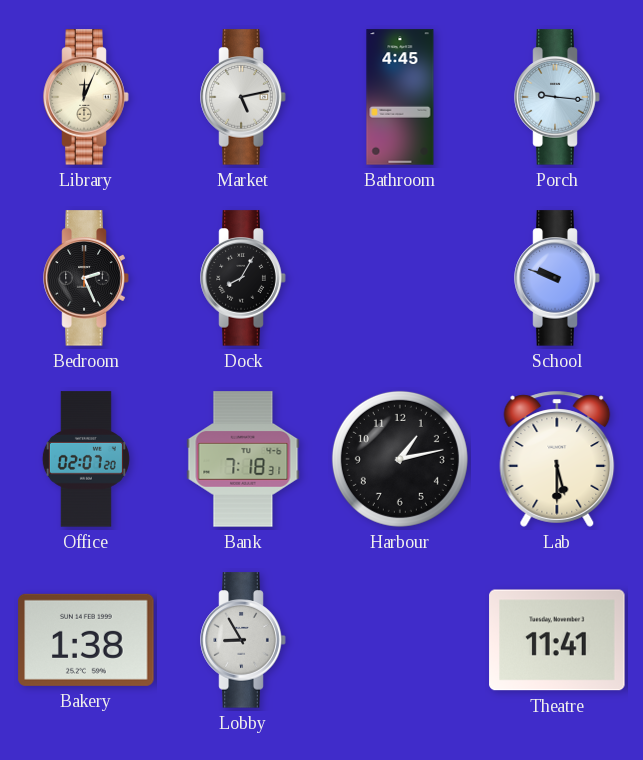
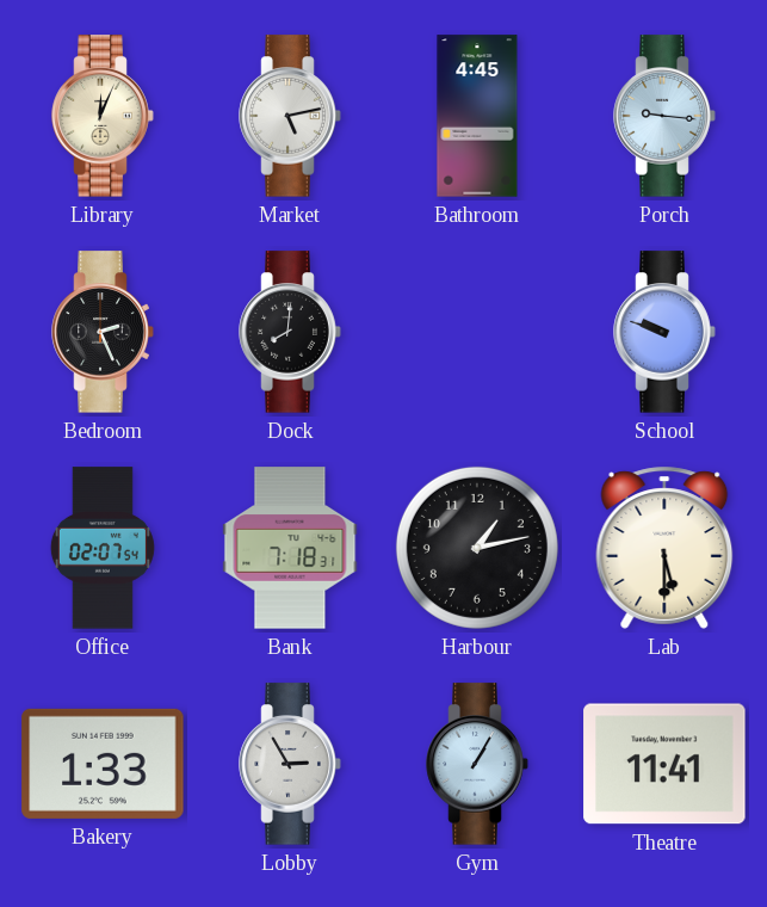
Dock: 8:05 -> 8:01 (290, 332)
Office: 02:07:20 -> 02:07:54 (103, 548)
Bakery: 1:38 -> 1:33 (103, 764)
Lobby: 8:55 -> 2:55 (290, 764)
Gym: none -> 1:05 (477, 764)
